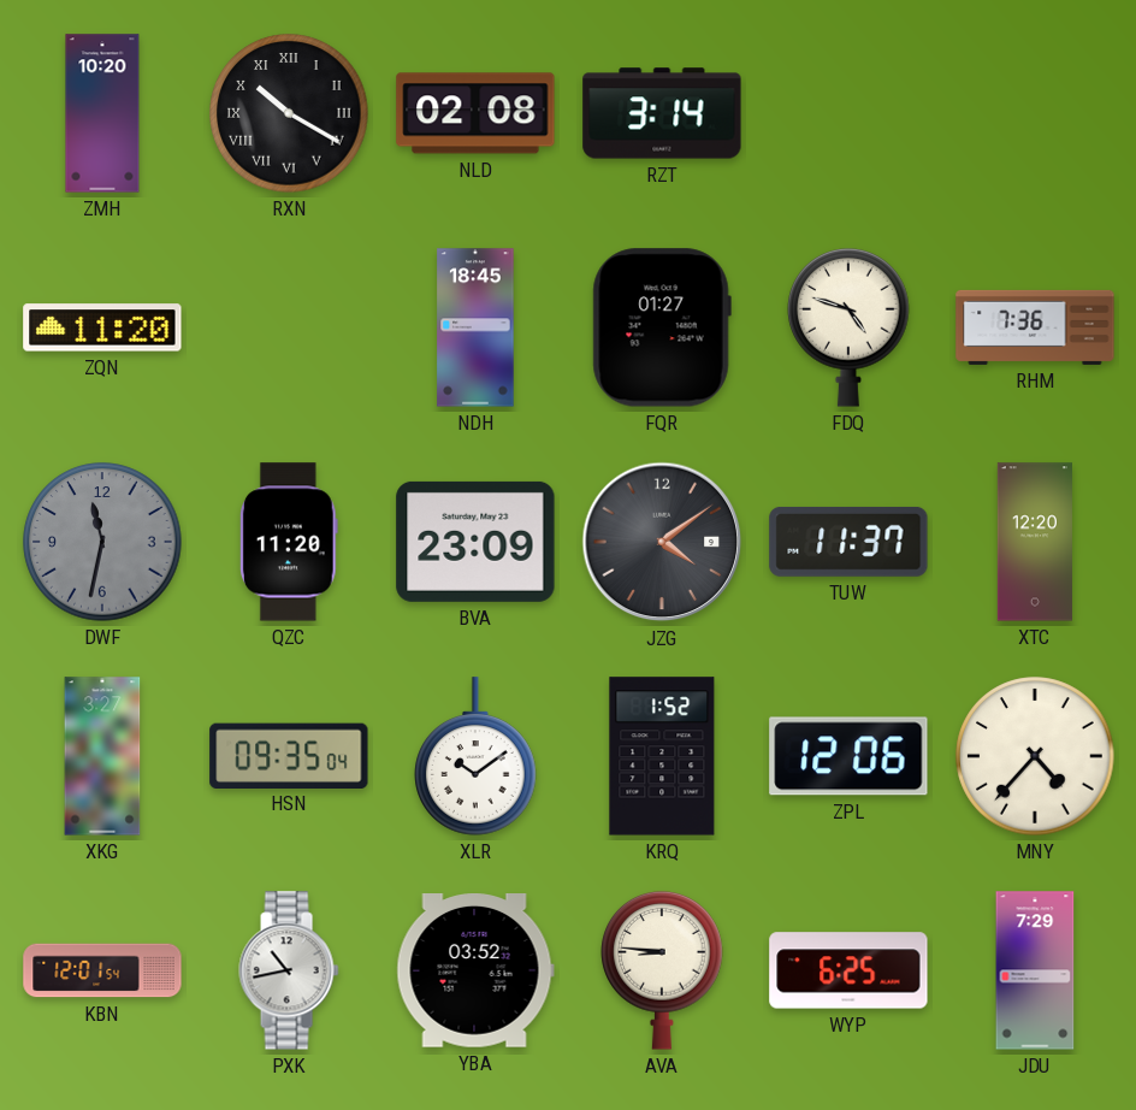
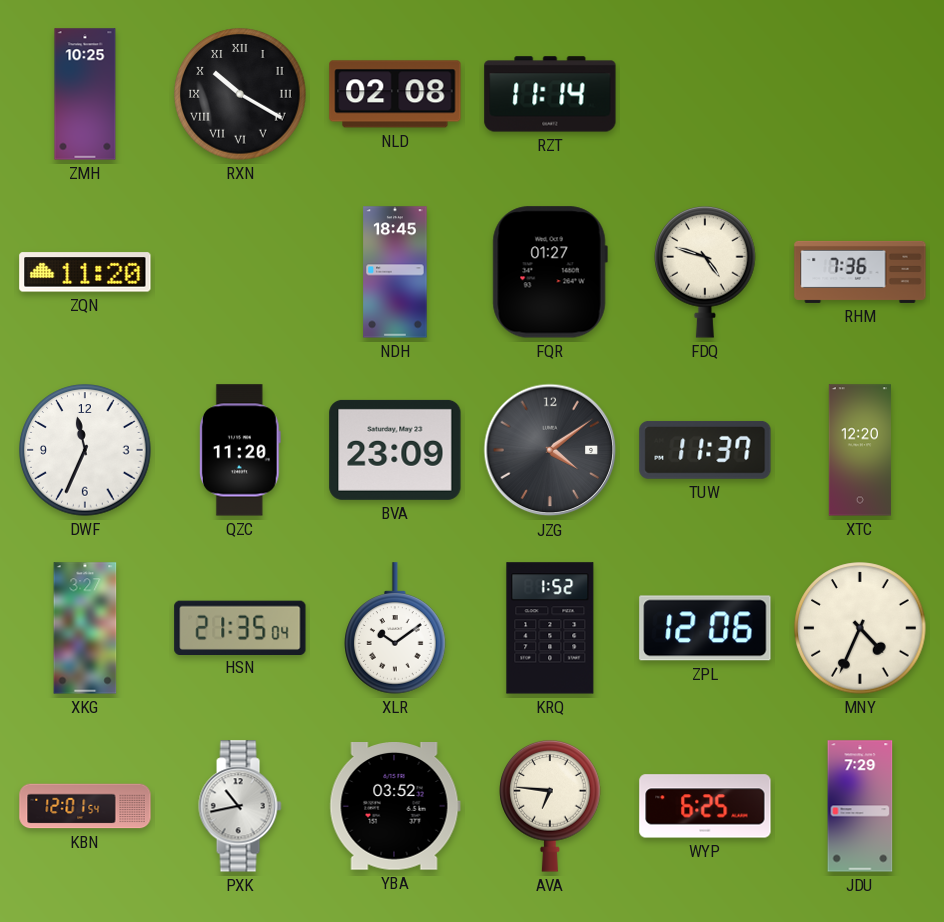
ZMH: 10:20 -> 10:25 (85, 94)
RZT: 3:14 -> 11:14 (550, 94)
DWF: 11:32 -> 11:34 (85, 450)
DWF dial: grey -> white (85, 450)
HSN: 09:35 -> 21:35 (240, 627)
MNY: 4:37 -> 4:34 (860, 628)
AVA: 8:46 -> 6:46 (550, 806)
